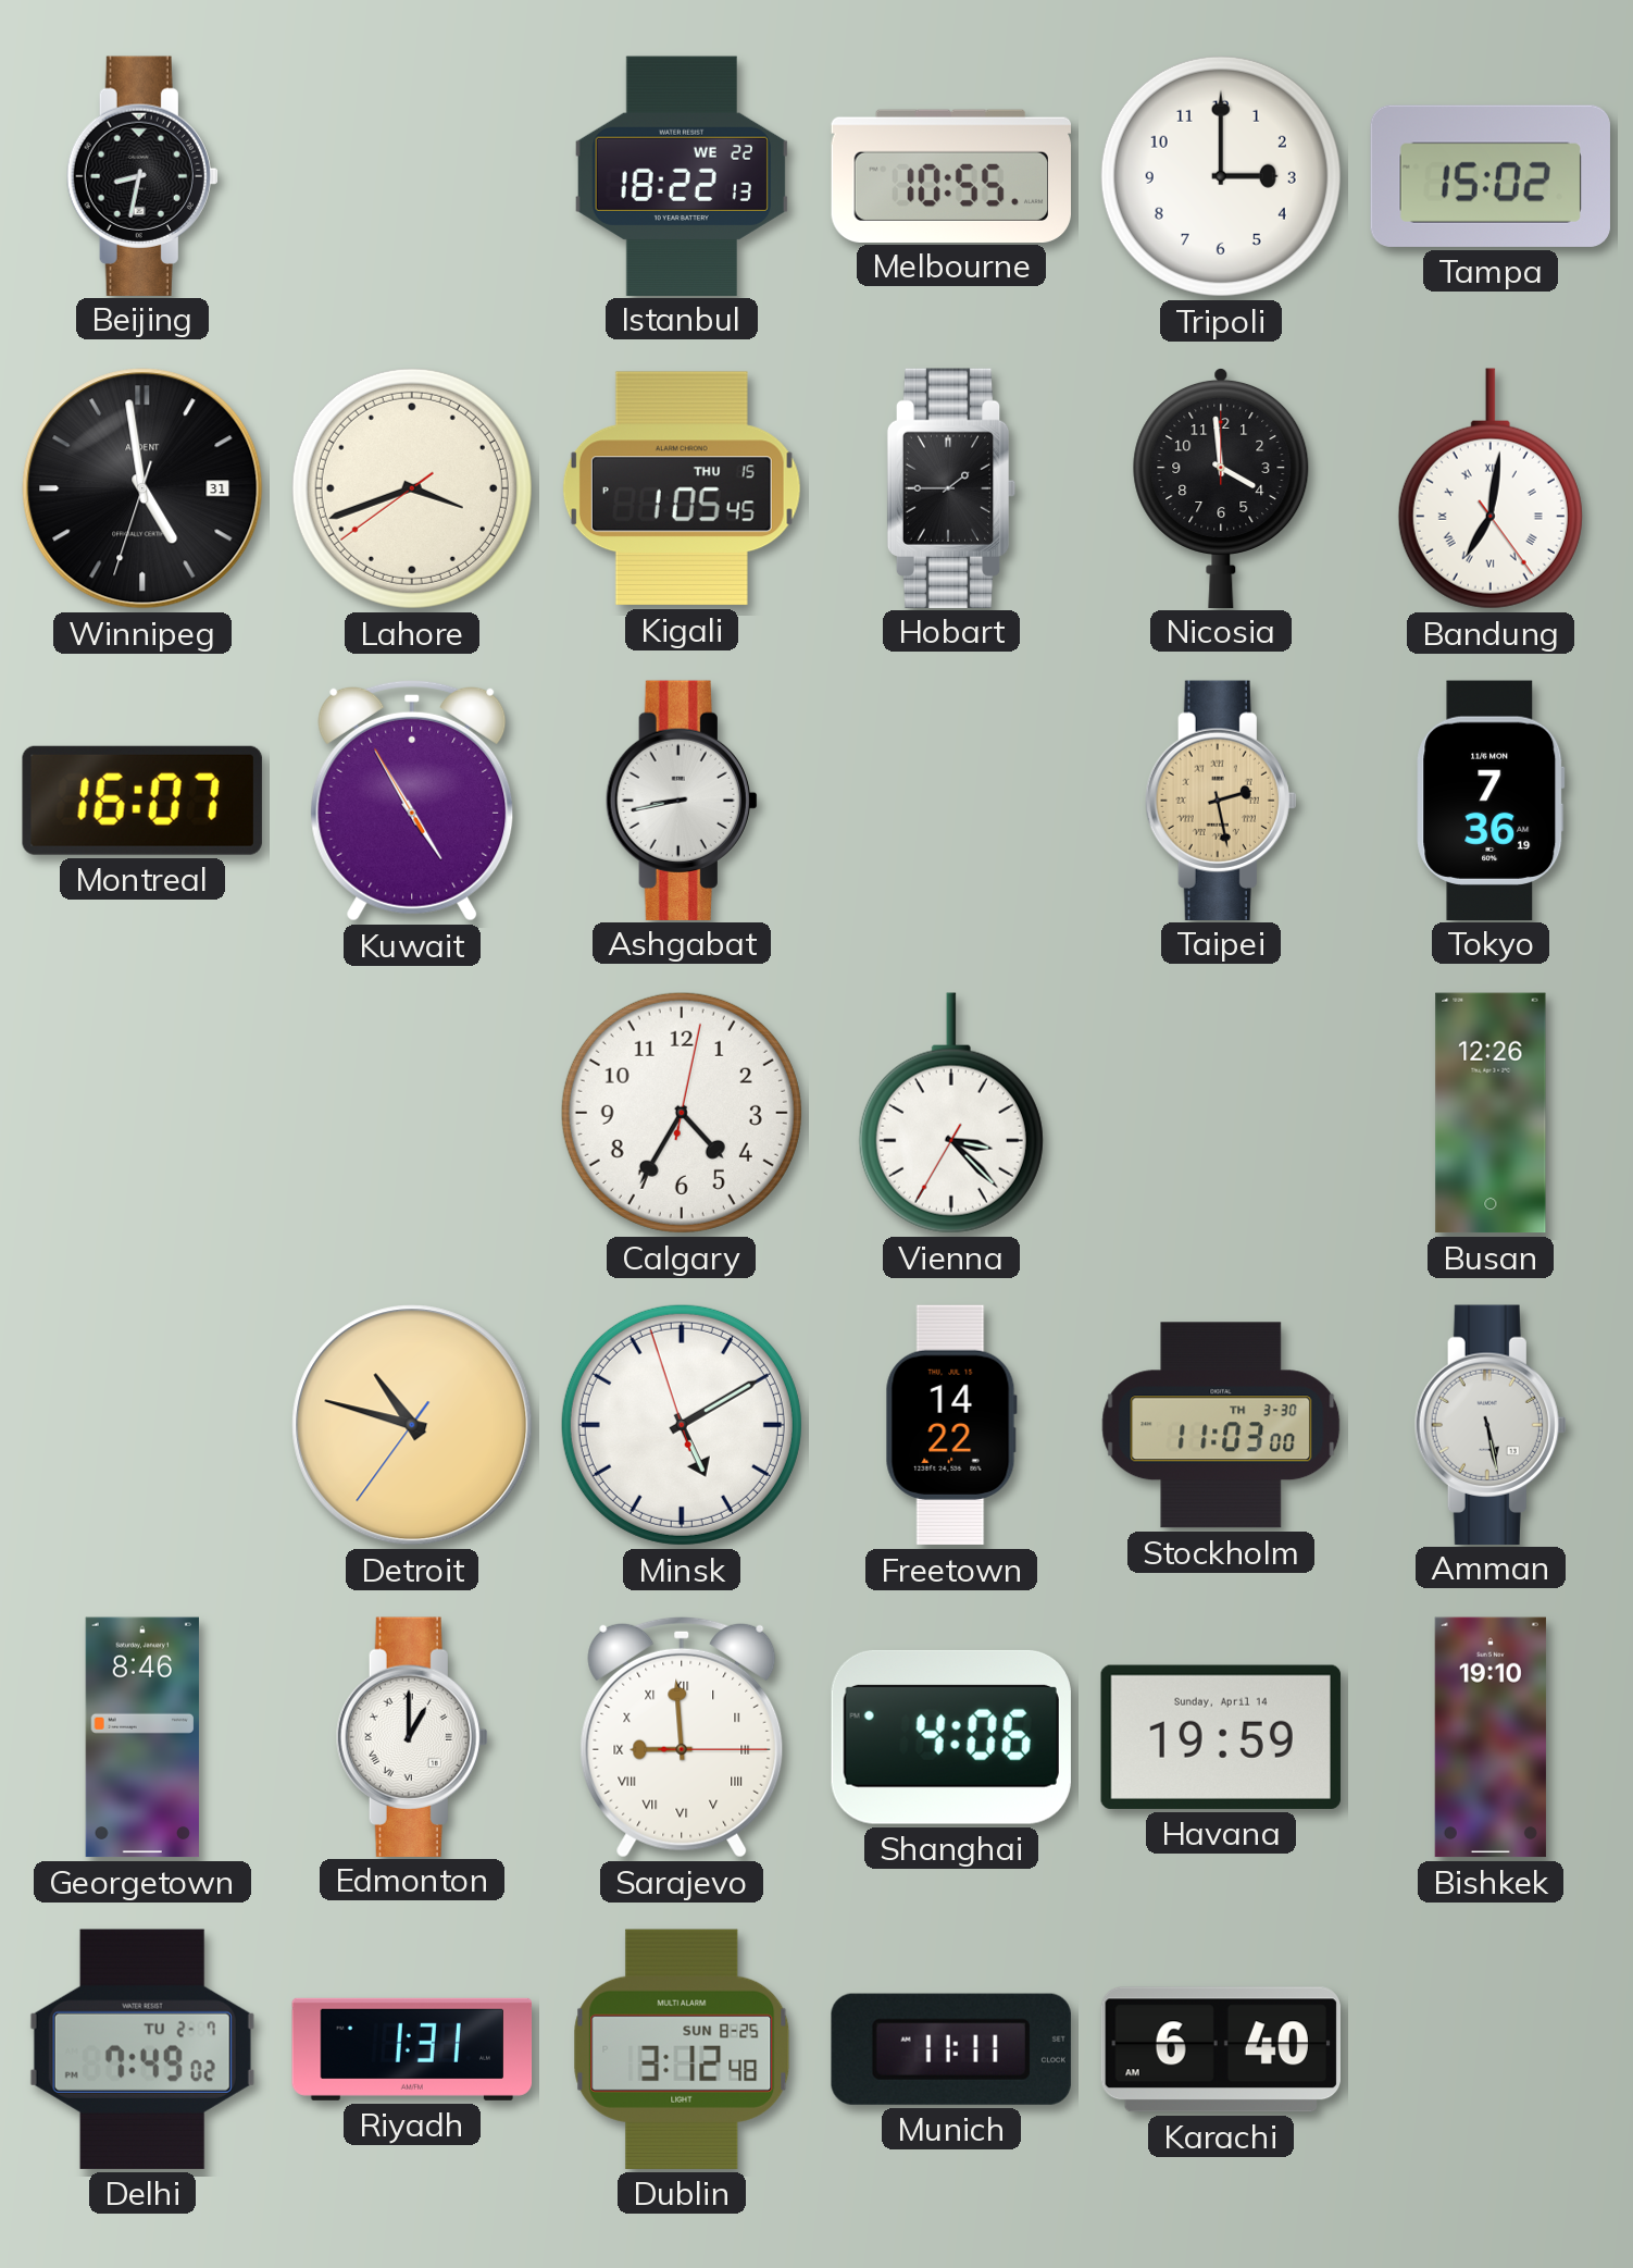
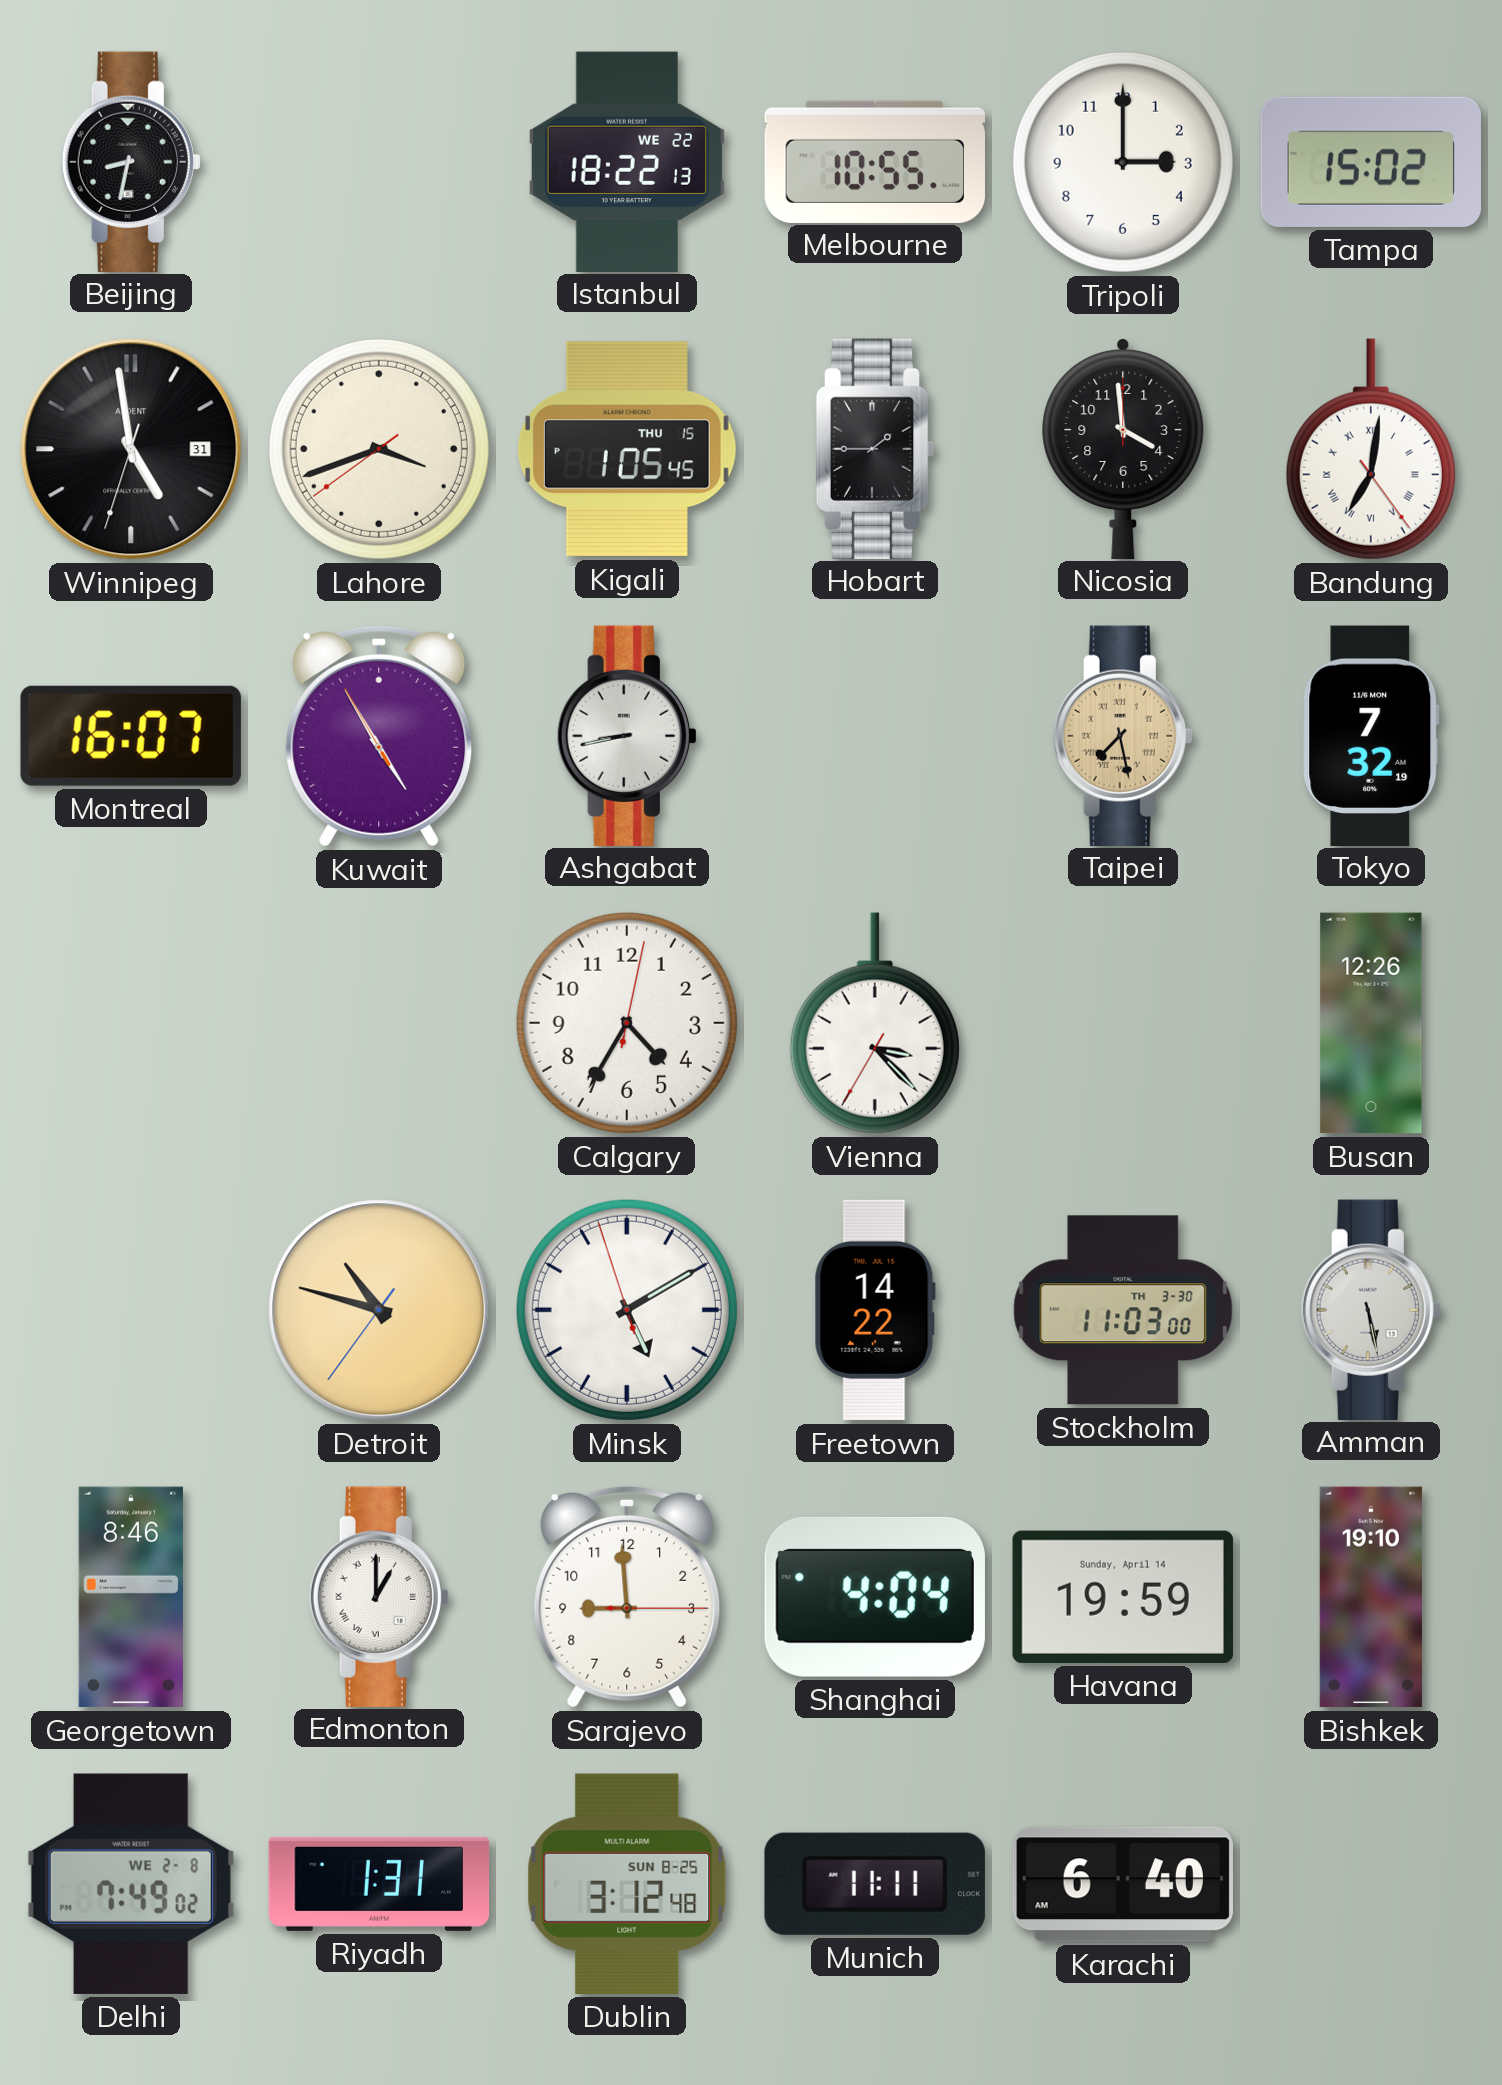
Taipei: 2:28 -> 7:28 (1123, 735)
Tokyo: 7:36 -> 7:32 (1371, 735)
Sarajevo numerals: Roman -> Arabic (627, 1597)
Shanghai: 4:06 -> 4:04 (875, 1597)
Delhi date: TU 2-7 -> WE 2-8 (131, 1884)
